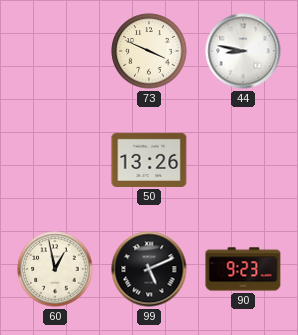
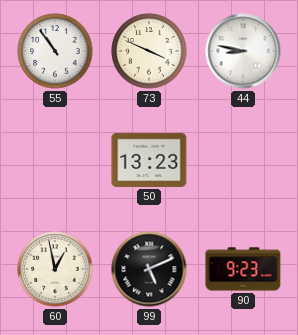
55: none -> 10:54 (55, 51)
50: 13:26 -> 13:23 (149, 160)
